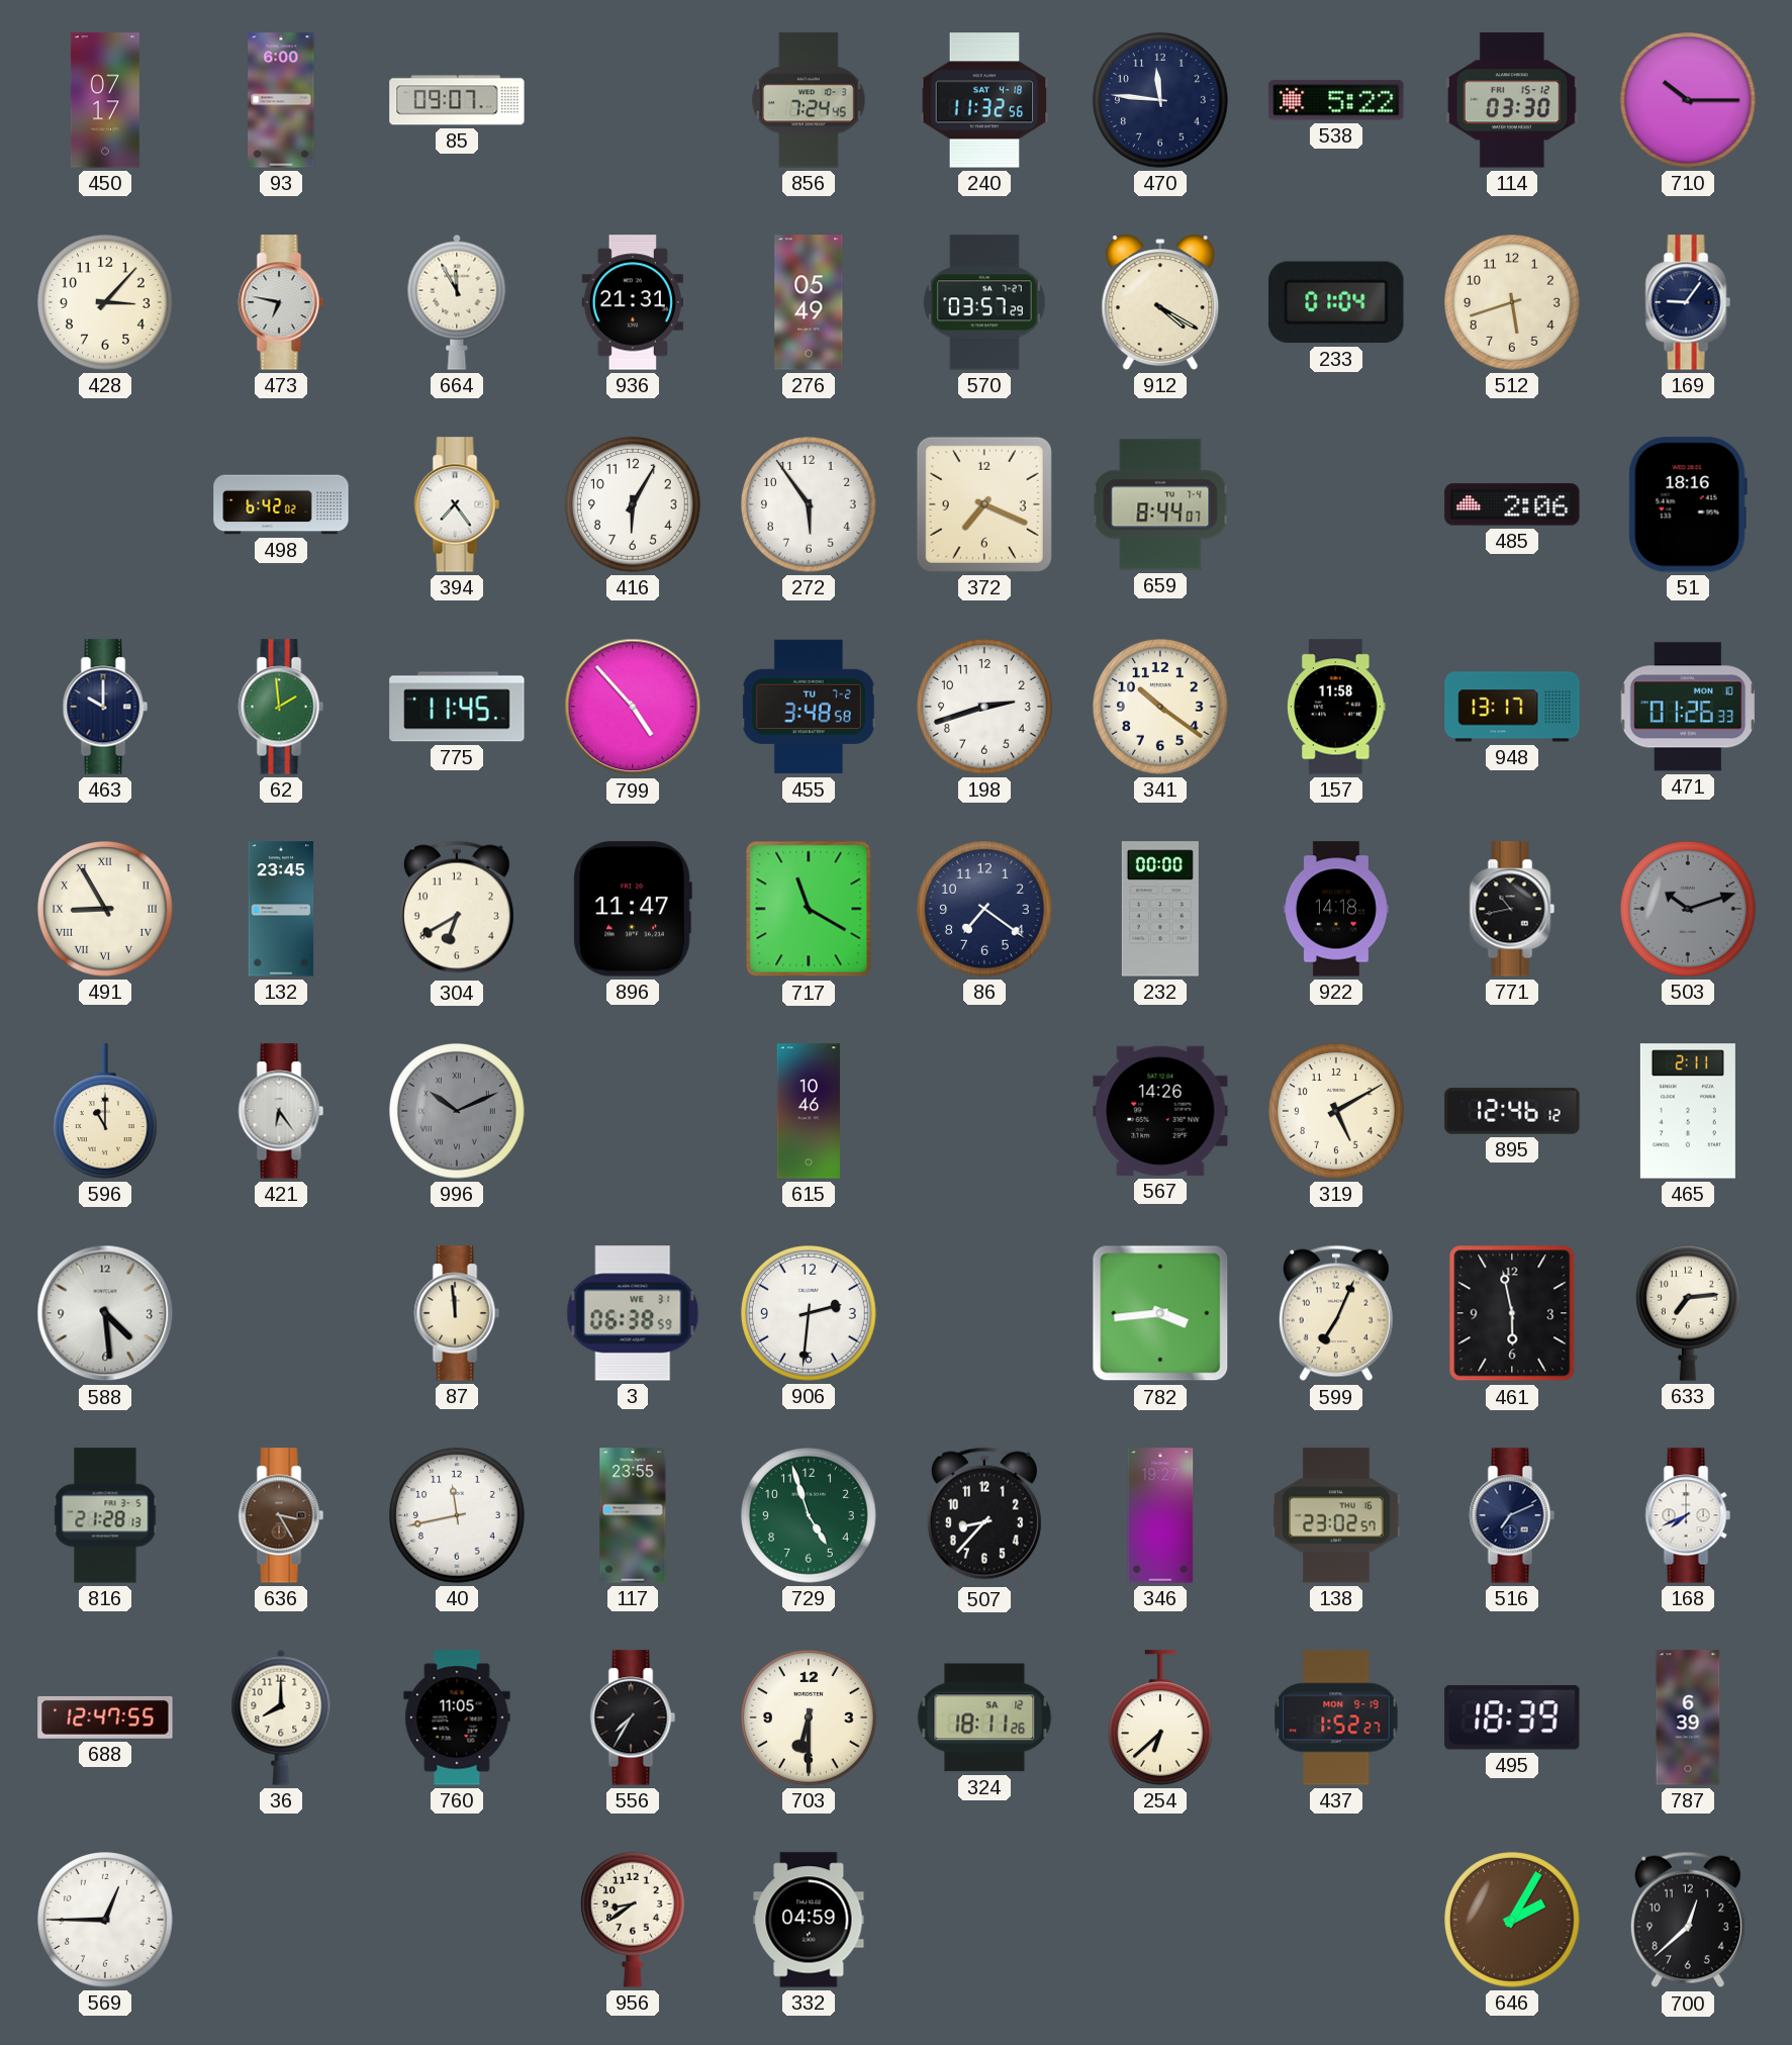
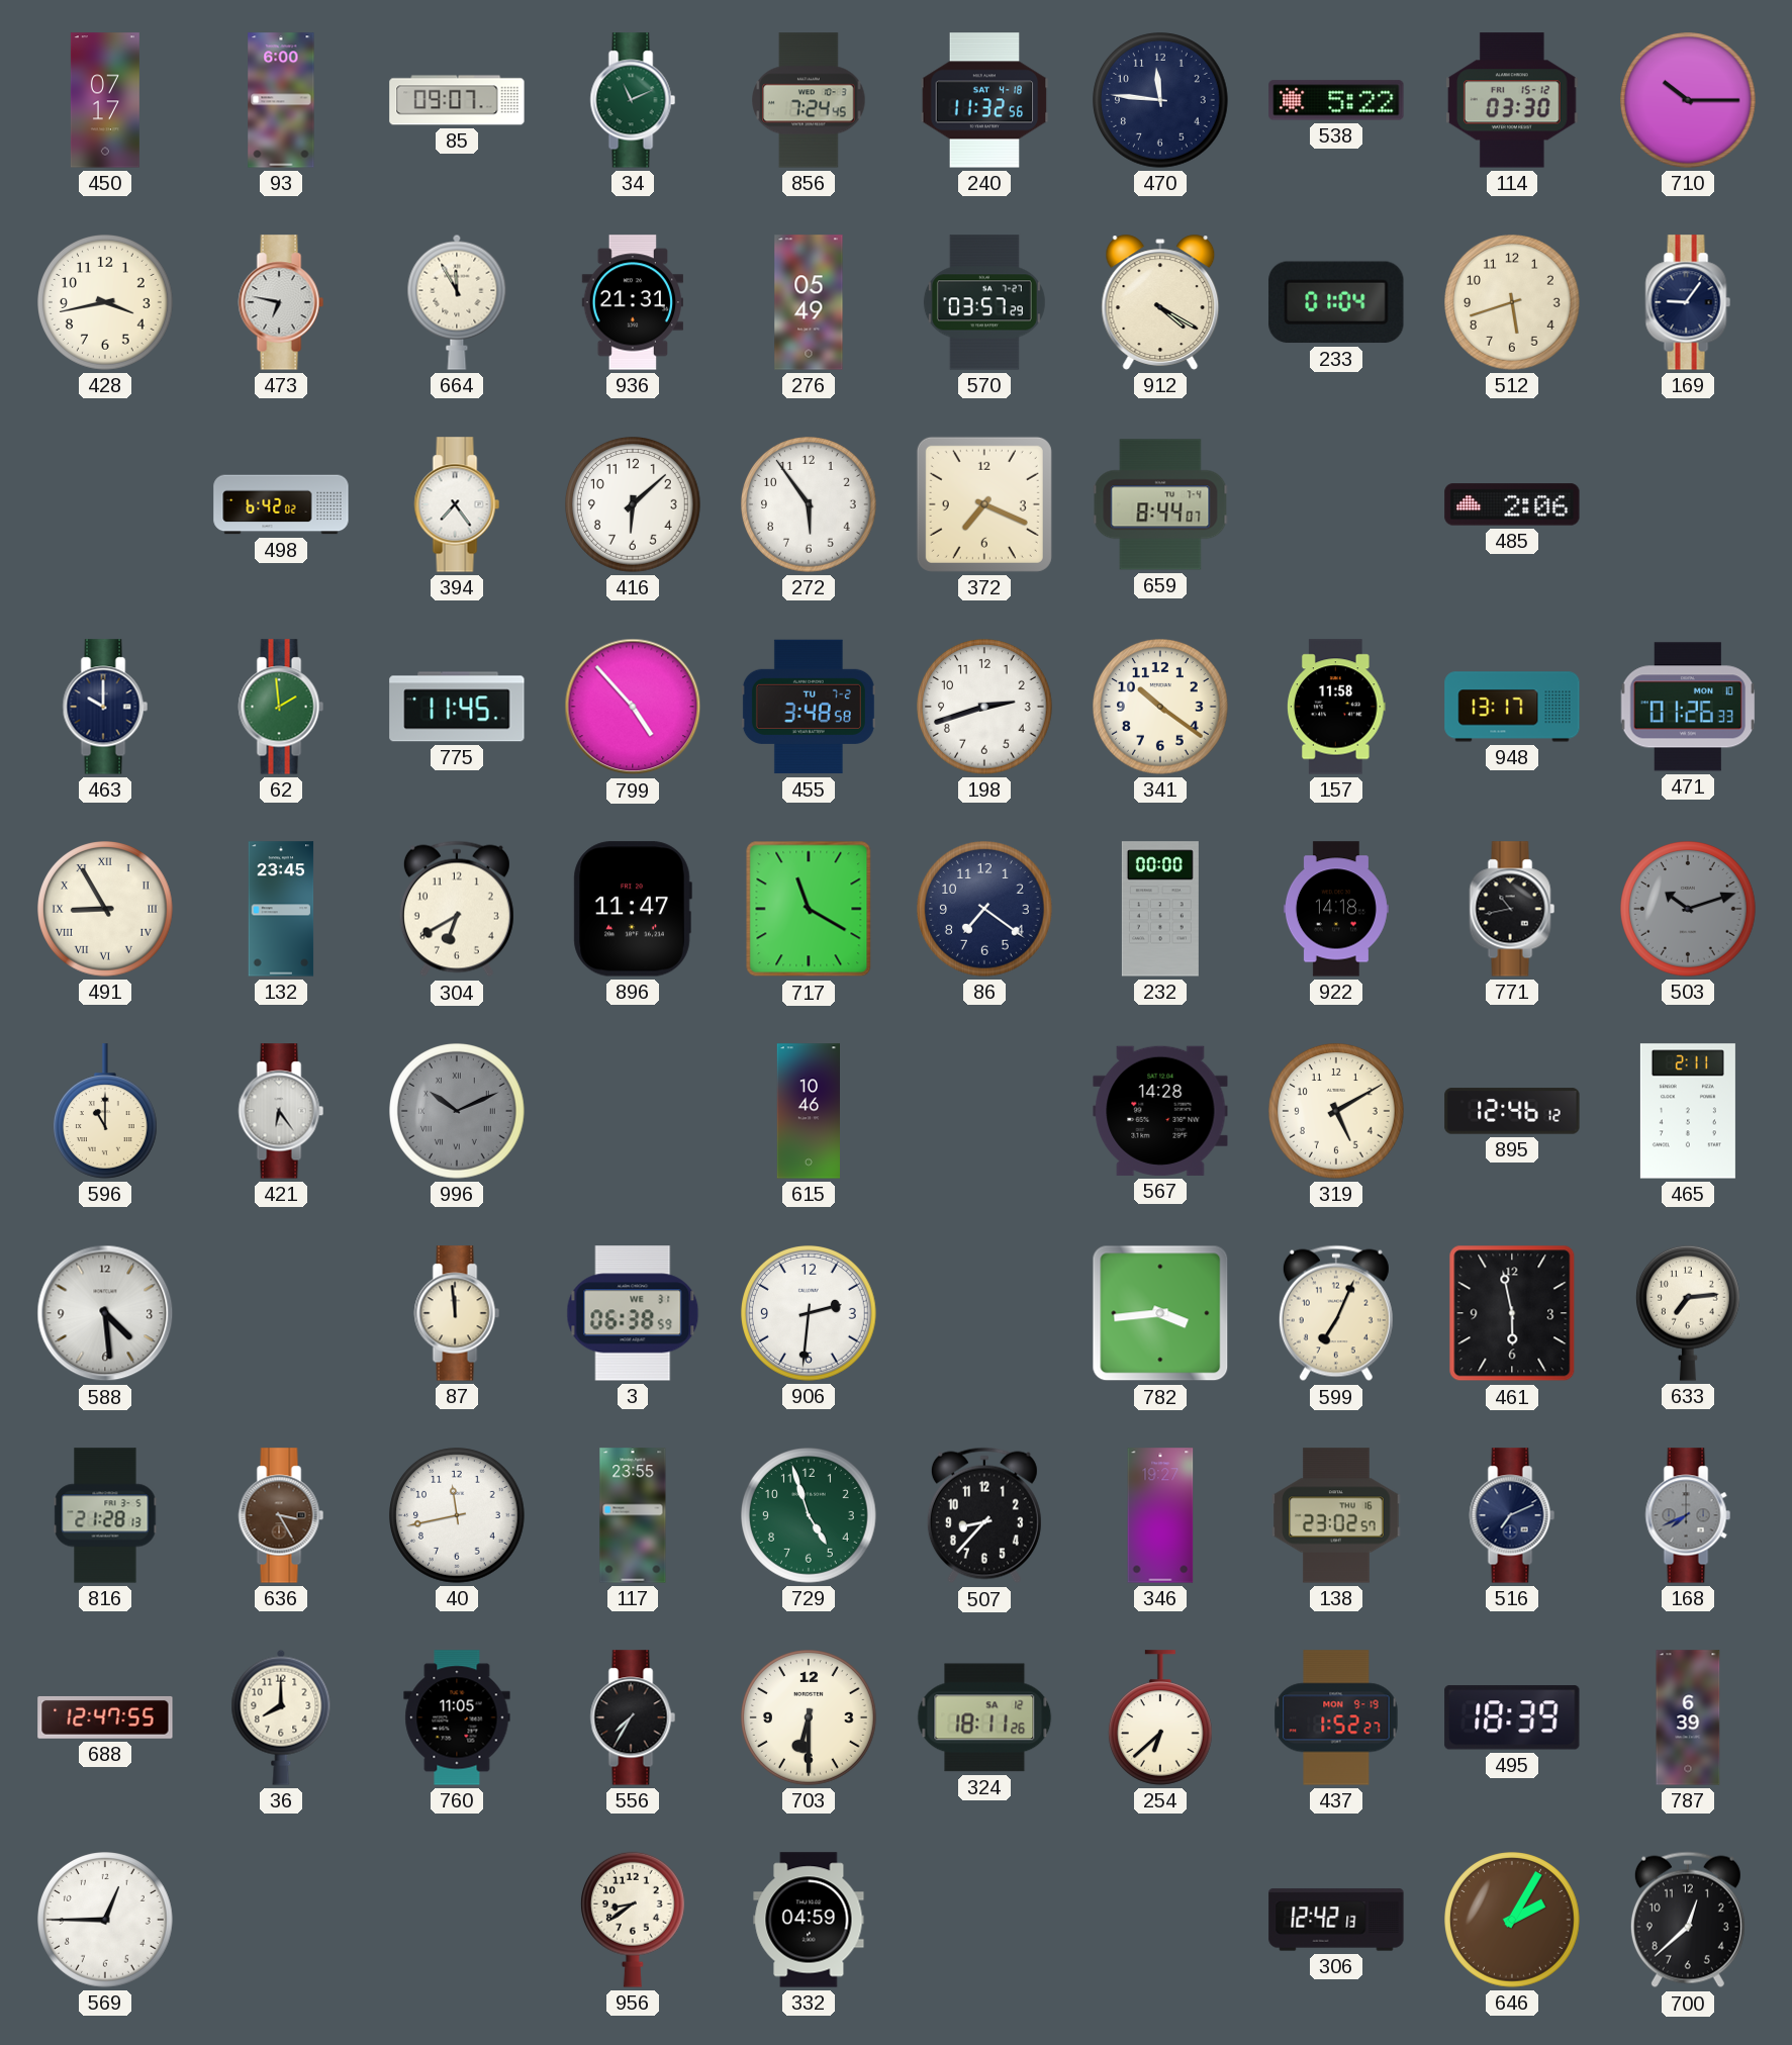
34: none -> 11:11 (633, 100)
428: 3:07 -> 3:43 (106, 303)
416: 6:05 -> 6:08 (634, 505)
51: 18:16 -> none (1688, 504)
567: 14:26 -> 14:28 (1160, 1111)
168 dial: white -> grey (1688, 1515)
306: none -> 12:42 (1336, 1920)
